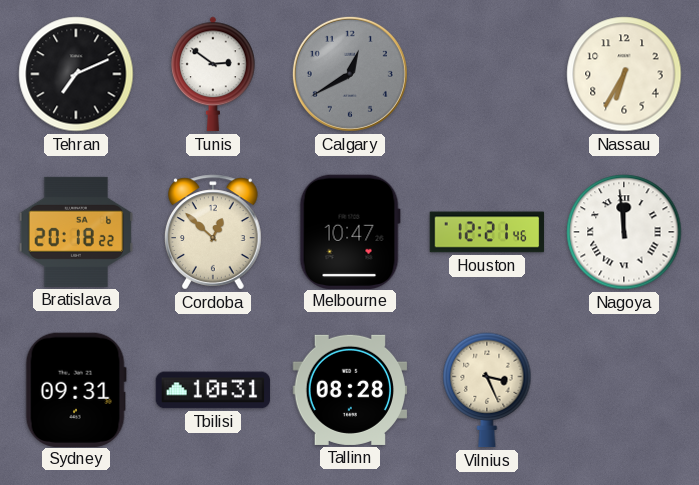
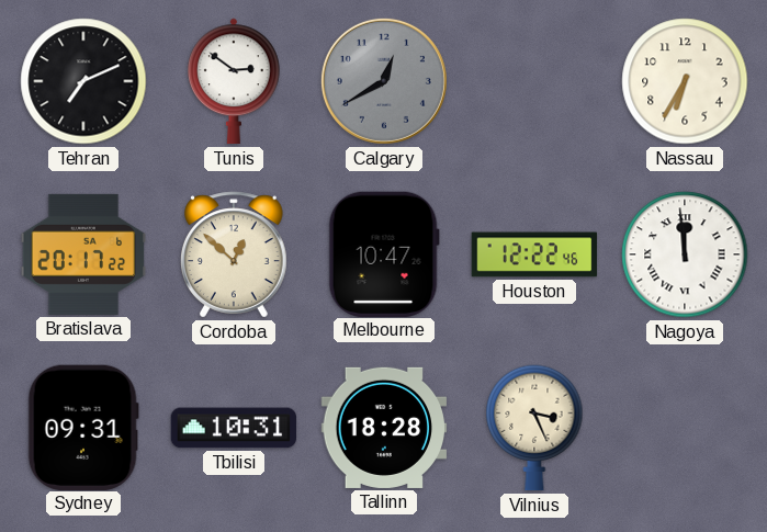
Bratislava: 20:18 -> 20:17 (83, 254)
Houston: 12:21 -> 12:22 (534, 254)
Tallinn: 08:28 -> 18:28 (384, 428)
